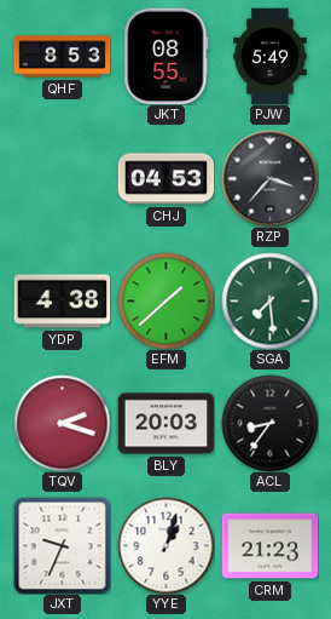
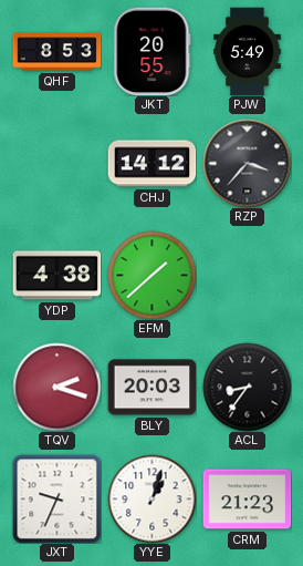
JKT: 08:55 -> 20:55 (153, 51)
CHJ: 04:53 -> 14:12 (151, 164)
SGA: 7:29 -> none (269, 300)
